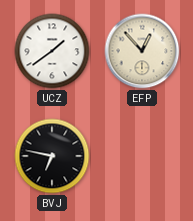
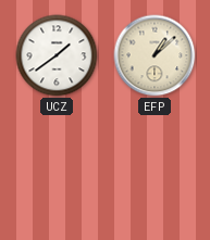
EFP: 12:53 -> 1:08 (155, 55)
BVJ: 6:47 -> none (52, 156)
